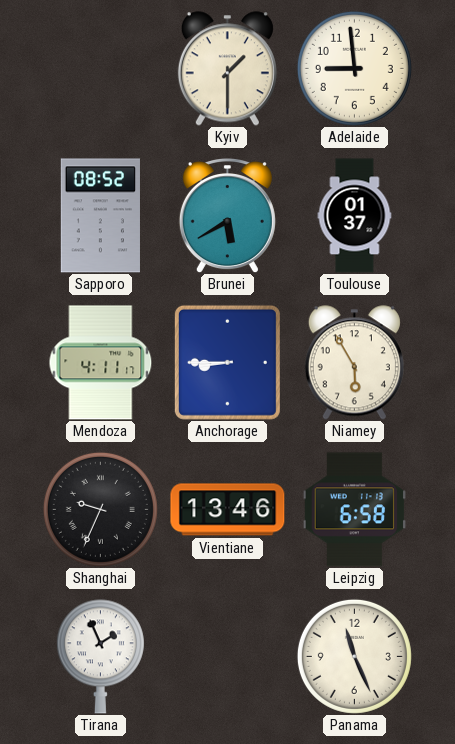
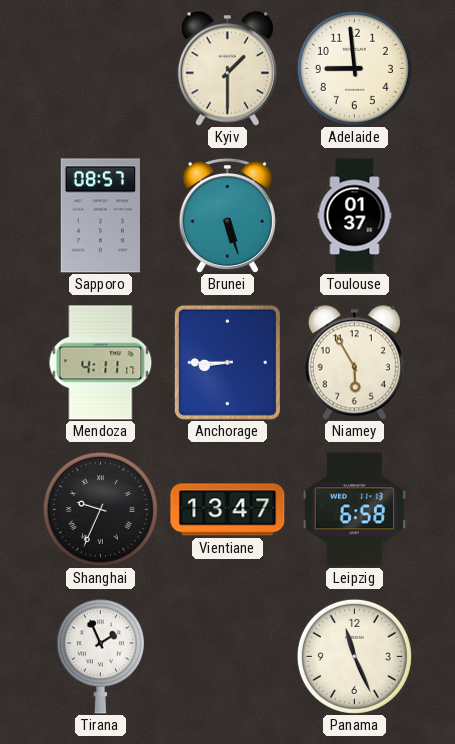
Sapporo: 08:52 -> 08:57 (100, 216)
Brunei: 5:40 -> 5:27 (227, 216)
Vientiane: 13:46 -> 13:47 (228, 510)
